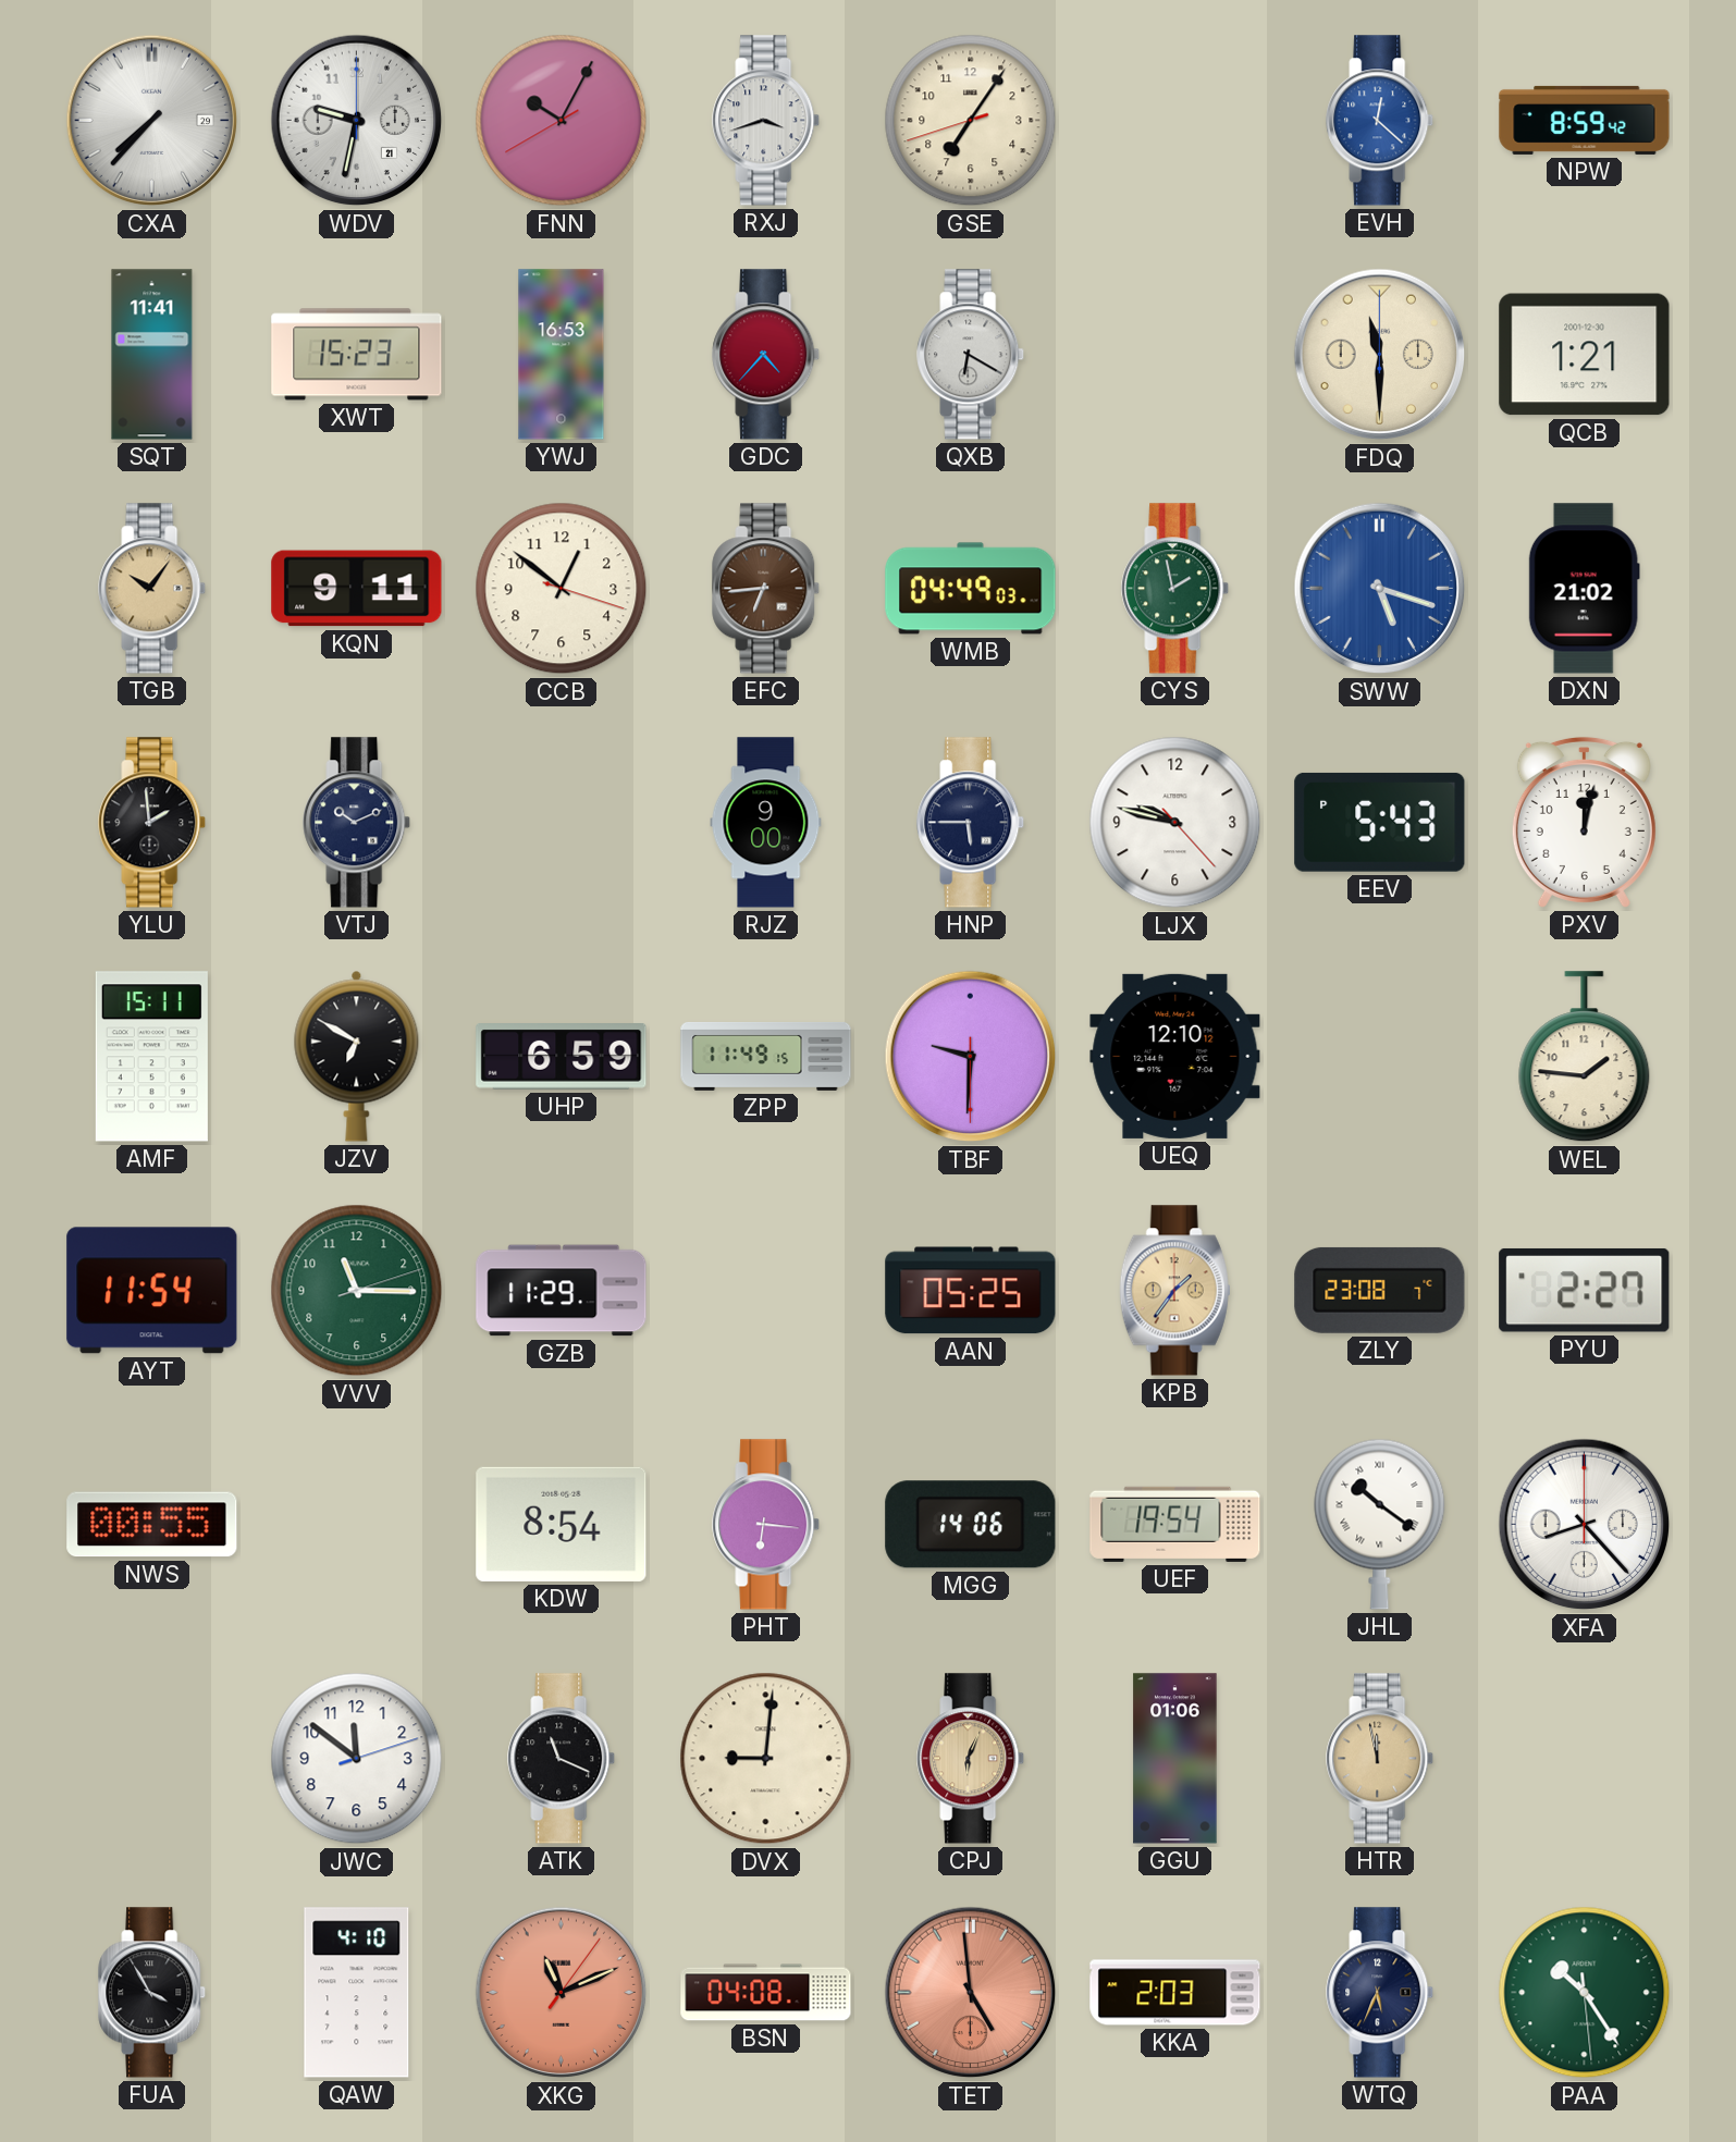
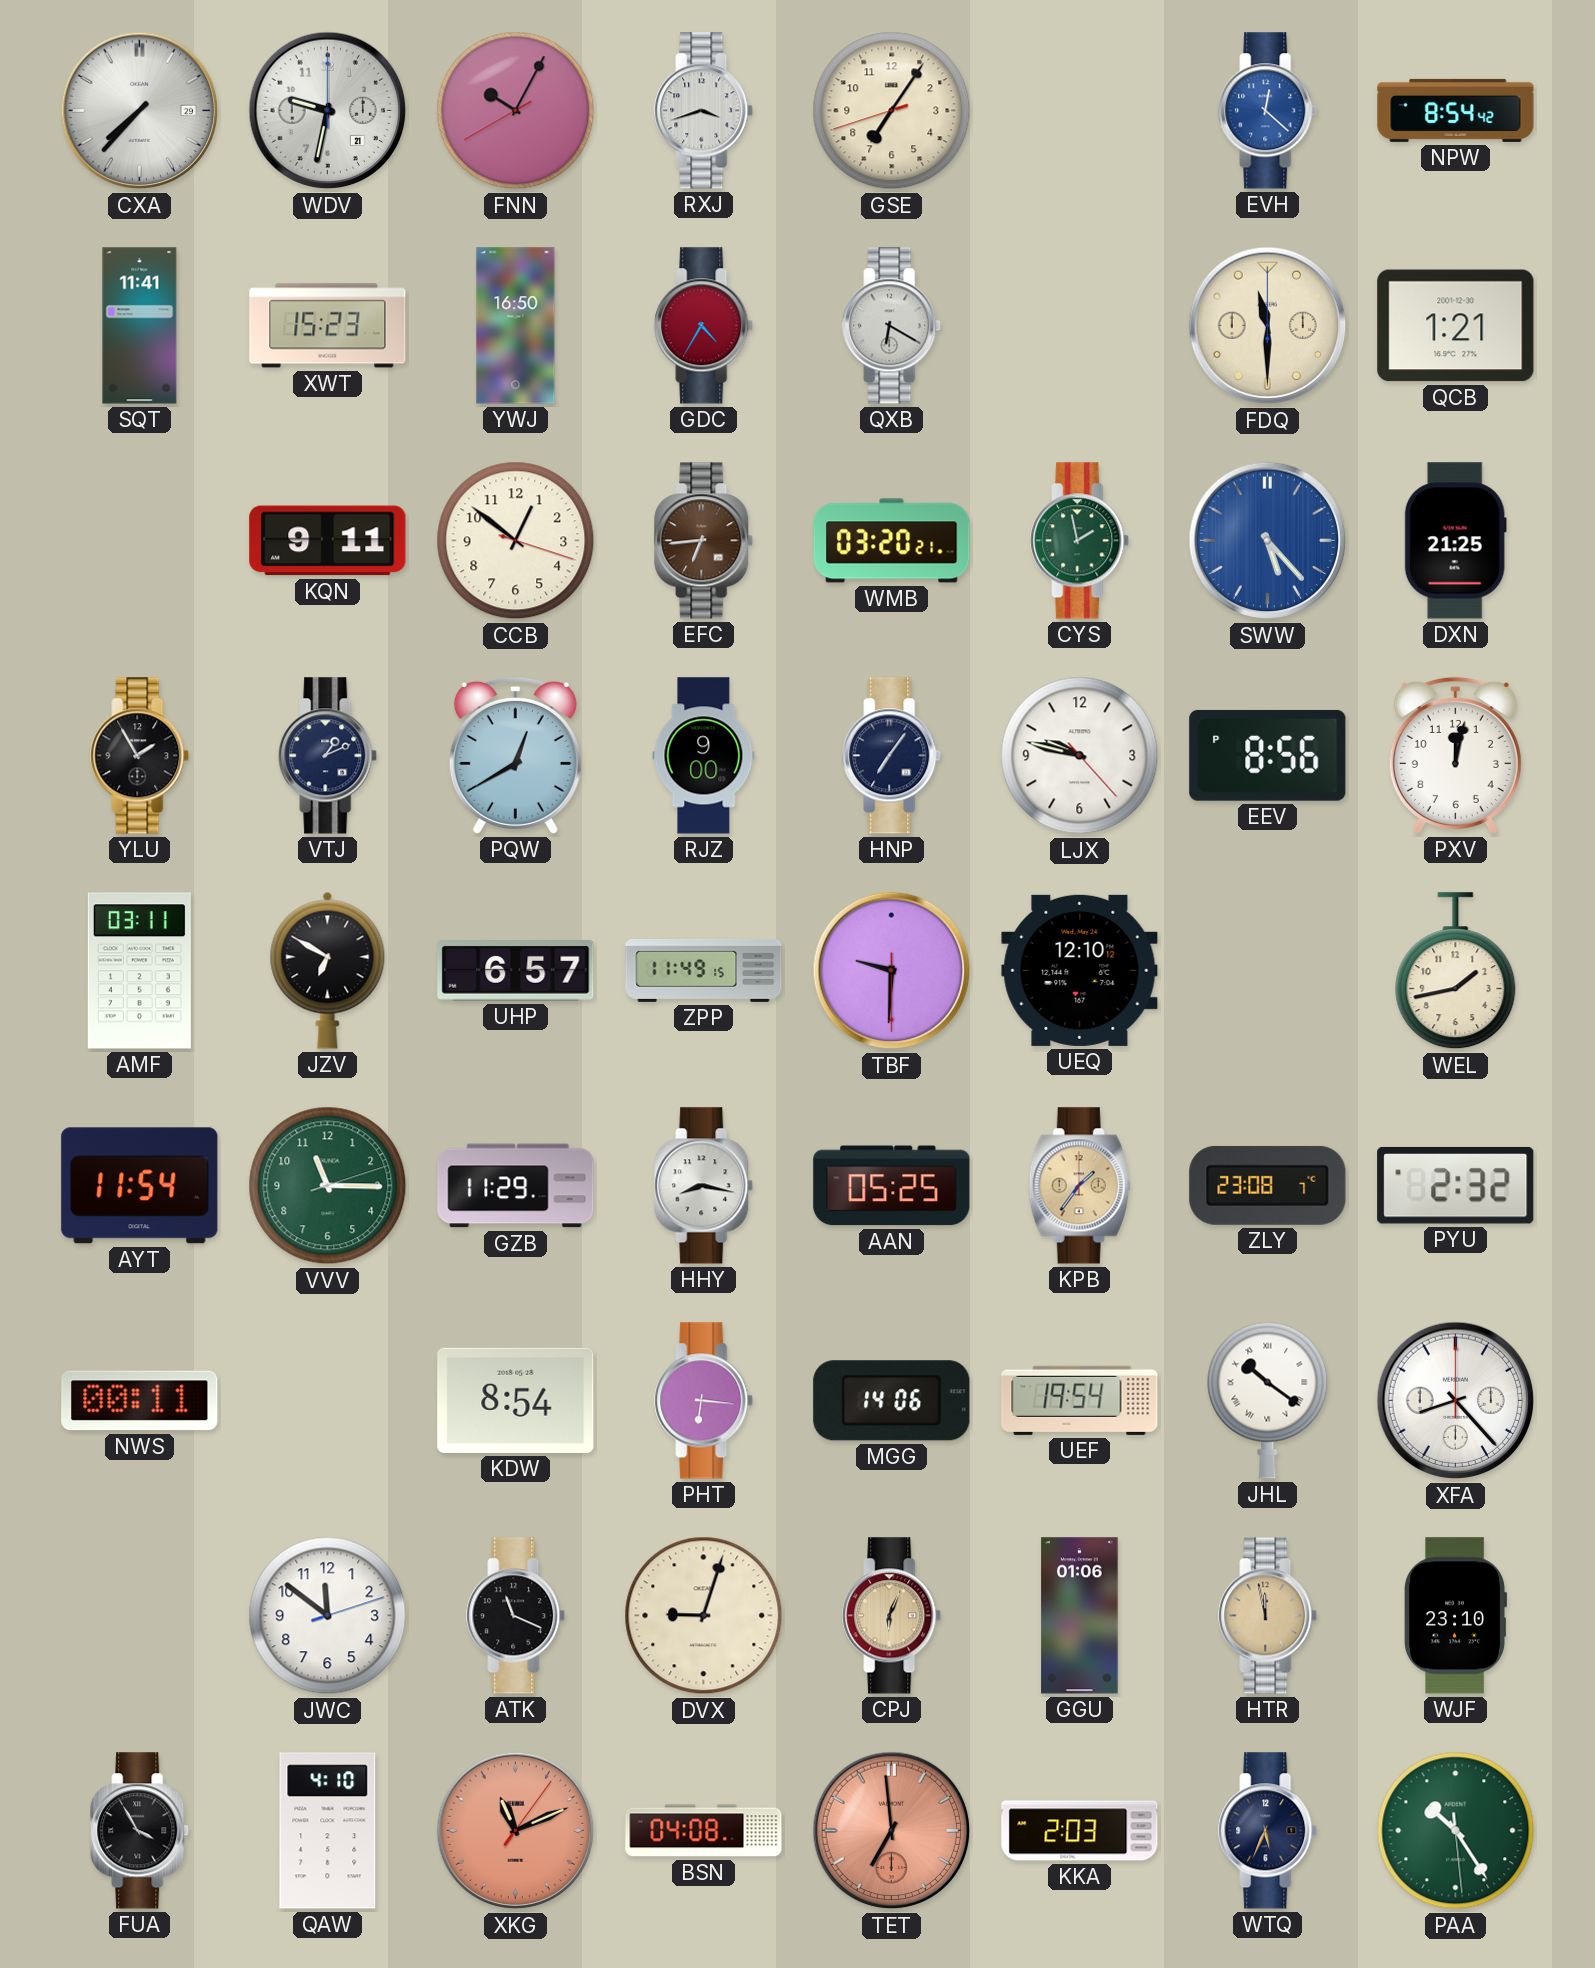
NPW: 8:59 -> 8:54 (1456, 110)
YWJ: 16:53 -> 16:50 (516, 326)
GDC: 4:37 -> 4:35 (704, 326)
TGB: 10:06 -> none (152, 589)
WMB: 04:49 -> 03:20 (892, 541)
SWW: 5:18 -> 5:23 (1268, 541)
DXN: 21:02 -> 21:25 (1455, 541)
YLU: 1:59 -> 1:55 (140, 756)
VTJ: 10:11 -> 1:11 (328, 756)
PQW: none -> 12:40 (515, 755)
HNP: 5:45 -> 7:06 (892, 756)
EEV: 5:43 -> 8:56 (1268, 755)
AMF: 15:11 -> 03:11 (139, 971)
UHP: 6:59 -> 6:57 (516, 971)
WEL: 1:46 -> 1:43 (1456, 971)
HHY: none -> 8:17 (704, 1186)
PYU: 2:27 -> 2:32 (1456, 1185)
NWS: 00:55 -> 00:11 (140, 1401)
DVX: 9:01 -> 9:03 (704, 1616)
WJF: none -> 23:10 (1455, 1616)
TET: 4:59 -> 6:59 (892, 1831)
